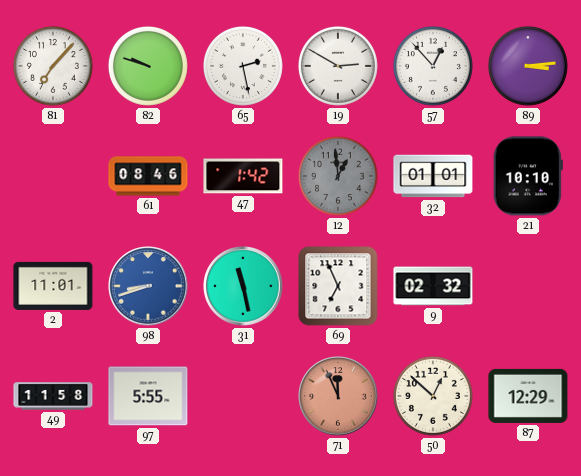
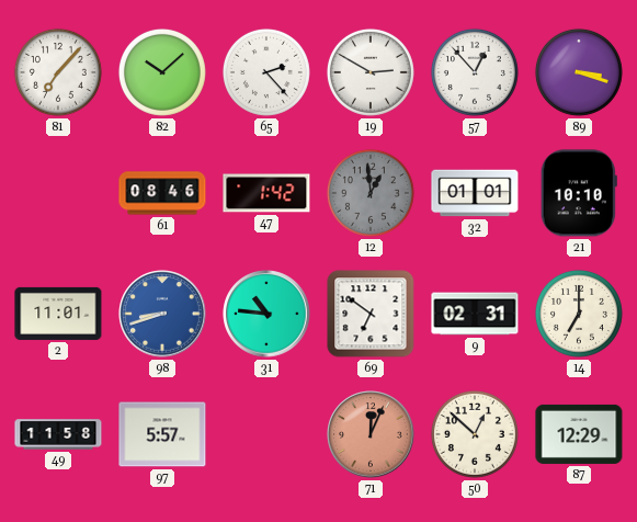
82: 9:48 -> 10:08 (162, 72)
65: 2:28 -> 2:23 (266, 72)
89: 3:14 -> 3:18 (579, 72)
31: 11:28 -> 10:46 (266, 314)
69: 6:56 -> 6:51 (371, 314)
9: 02:32 -> 02:31 (475, 314)
14: none -> 7:00 (579, 314)
97: 5:55 -> 5:57 (162, 434)
71: 11:56 -> 12:04 (371, 434)
